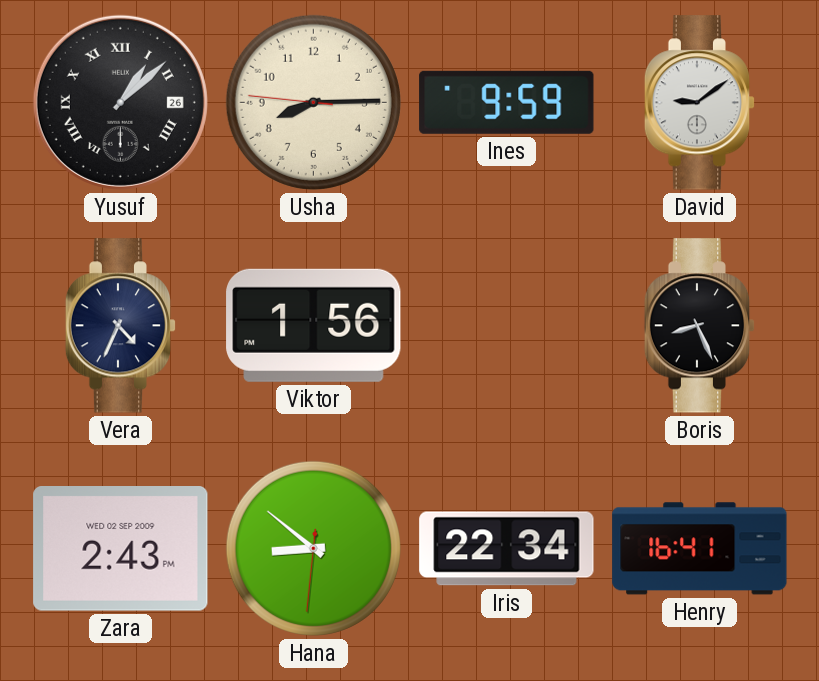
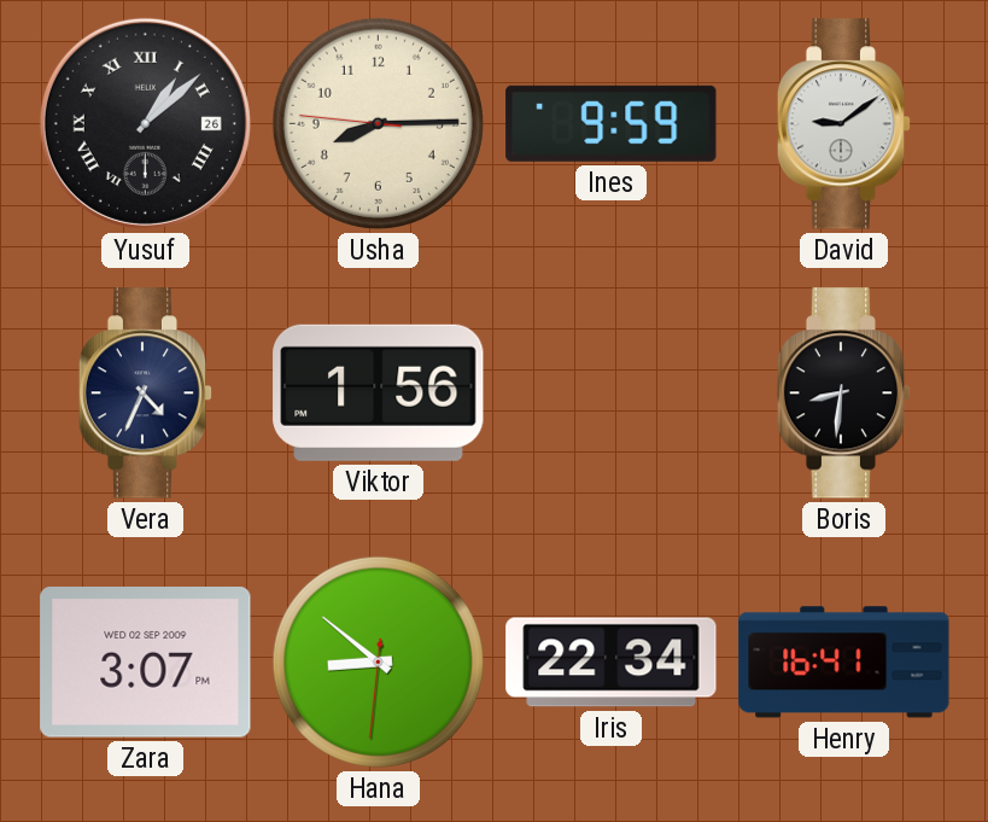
Boris: 8:26 -> 8:31 (844, 393)
Zara: 2:43 -> 3:07 (146, 663)
